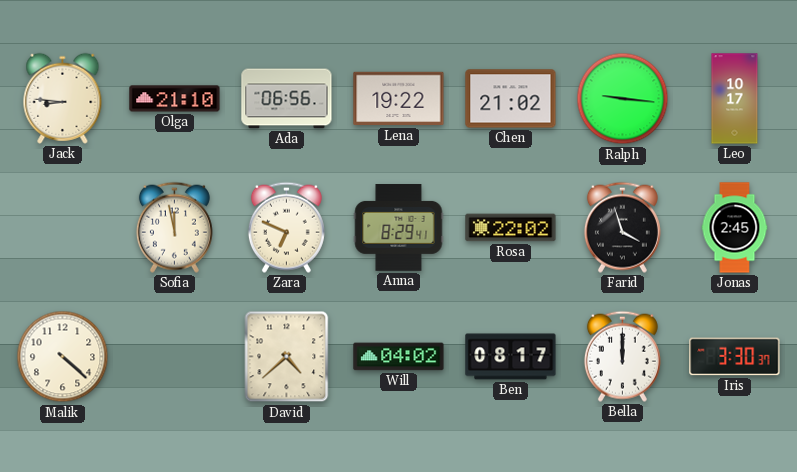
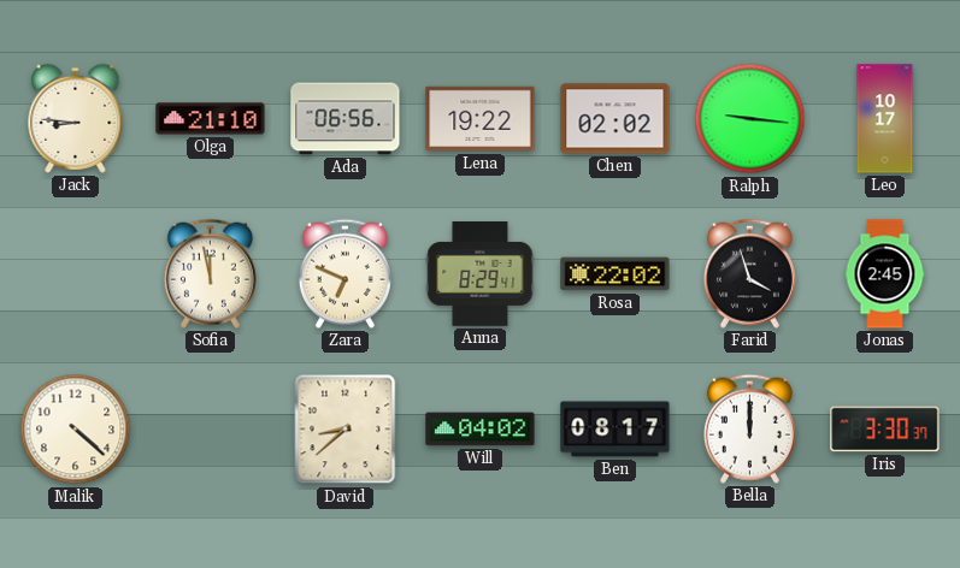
Chen: 21:02 -> 02:02 (616, 119)
David: 4:38 -> 8:38 (346, 430)
